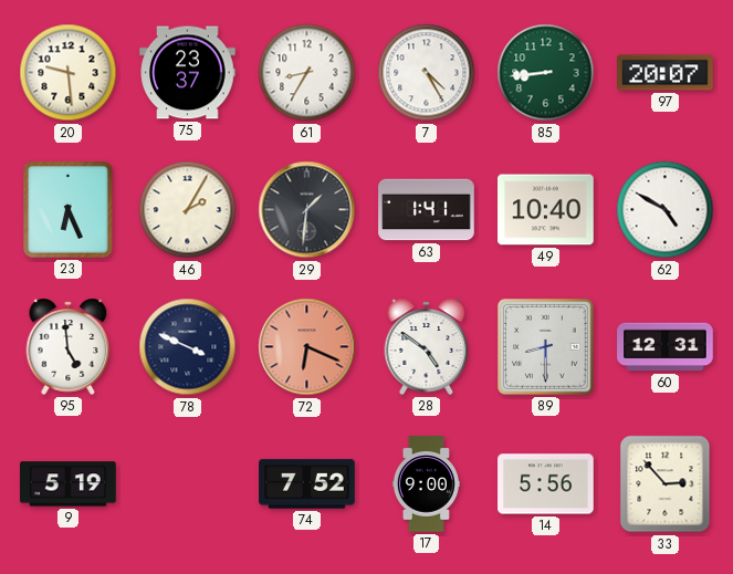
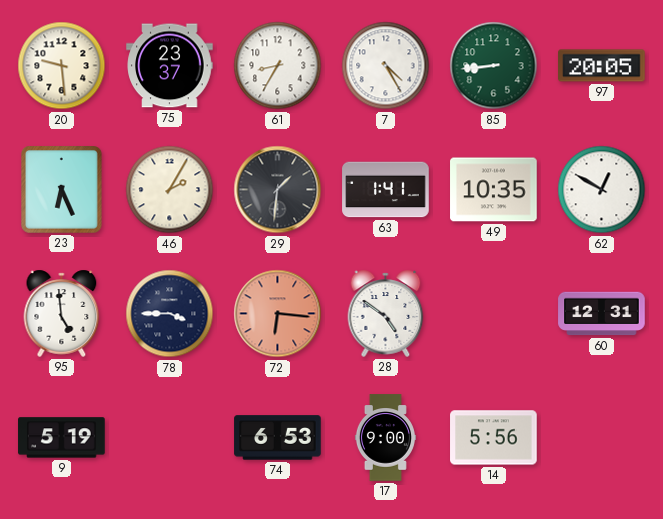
97: 20:07 -> 20:05 (602, 66)
49: 10:40 -> 10:35 (494, 190)
62: 4:50 -> 12:50 (602, 190)
78: 3:49 -> 3:45 (170, 314)
72: 6:19 -> 6:16 (278, 314)
89: 8:30 -> none (546, 347)
74: 7:52 -> 6:53 (278, 438)
33: 2:53 -> none (666, 484)
